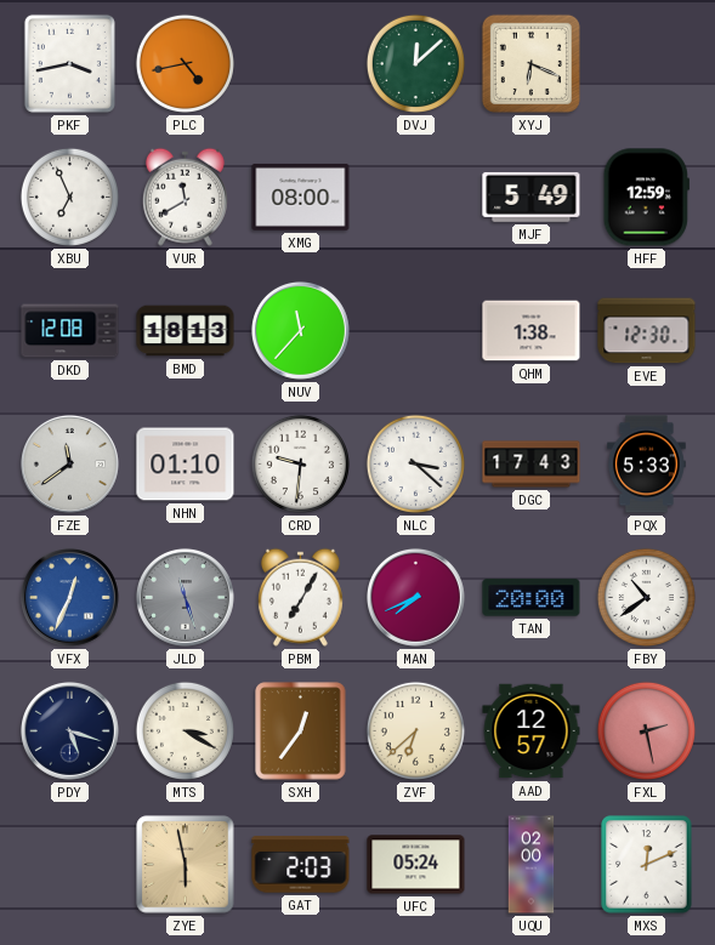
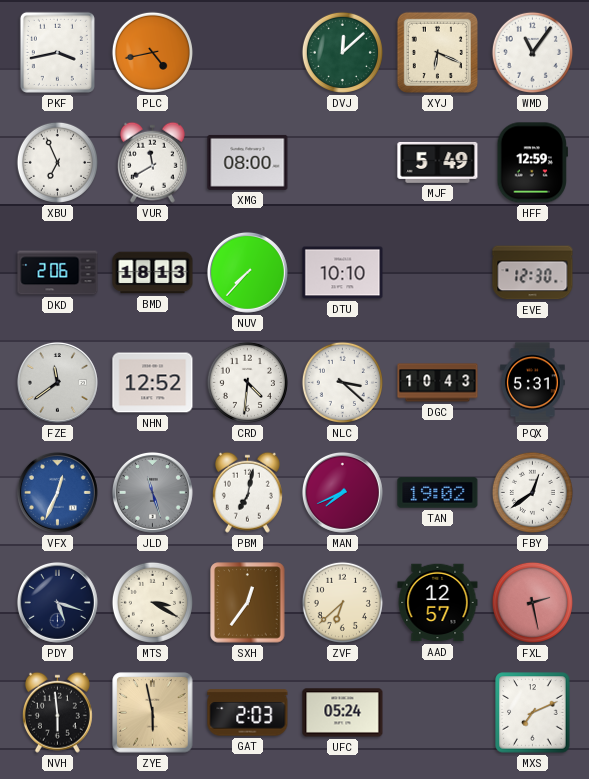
WMD: none -> 11:06 (532, 52)
DKD: 12:08 -> 2:06 (58, 273)
NUV: 11:37 -> 7:37 (247, 272)
DTU: none -> 10:10 (343, 273)
QHM: 1:38 -> none (532, 331)
NHN: 01:10 -> 12:52 (153, 383)
CRD: 9:31 -> 4:31 (247, 382)
DGC: 17:43 -> 10:43 (438, 383)
PQX: 5:33 -> 5:31 (533, 383)
PBM: 7:05 -> 7:02 (247, 492)
TAN: 20:00 -> 19:02 (438, 493)
FBY: 10:39 -> 12:39 (532, 492)
NVH: none -> 5:59 (57, 712)
UQU: 02:00 -> none (532, 865)
MXS: 12:11 -> 7:11 (533, 713)
